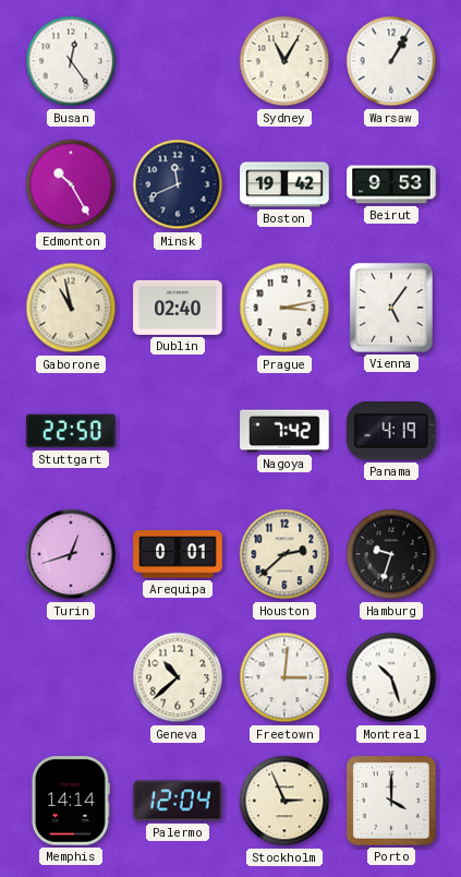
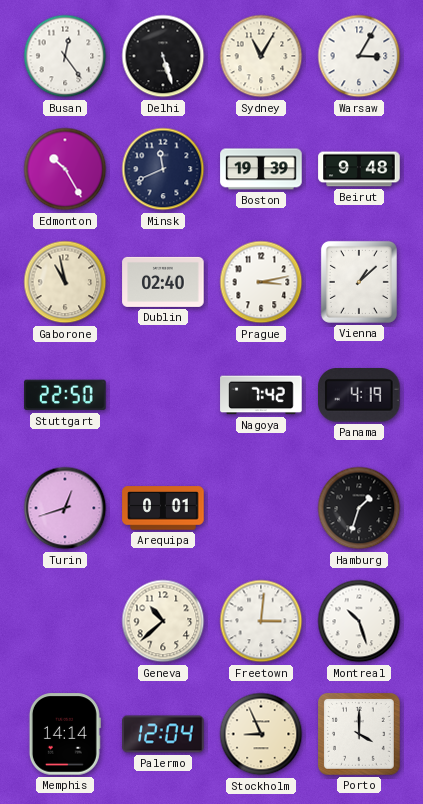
Delhi: none -> 5:27 (163, 56)
Warsaw: 1:05 -> 3:05 (359, 56)
Boston: 19:42 -> 19:39 (261, 169)
Beirut: 9:53 -> 9:48 (359, 169)
Vienna: 5:06 -> 1:08 (359, 282)
Houston: 2:38 -> none (284, 554)
Hamburg: 9:33 -> 1:33 (359, 508)
Stockholm: 2:56 -> 8:56 (261, 734)
